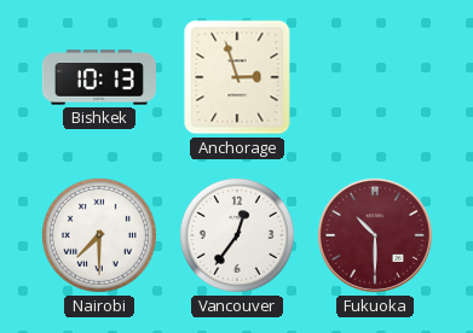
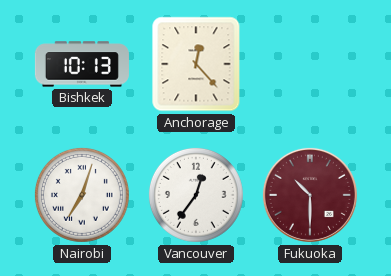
Anchorage: 2:57 -> 12:23 (196, 64)
Nairobi: 7:30 -> 7:03 (82, 195)
